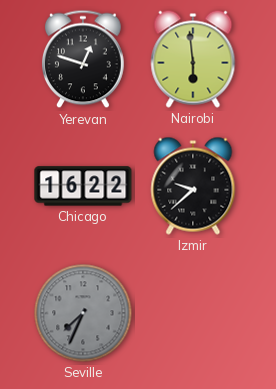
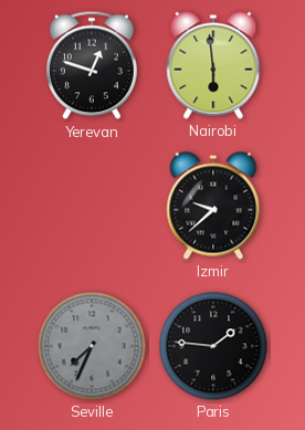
Chicago: 16:22 -> none (83, 186)
Paris: none -> 1:46 (213, 346)
